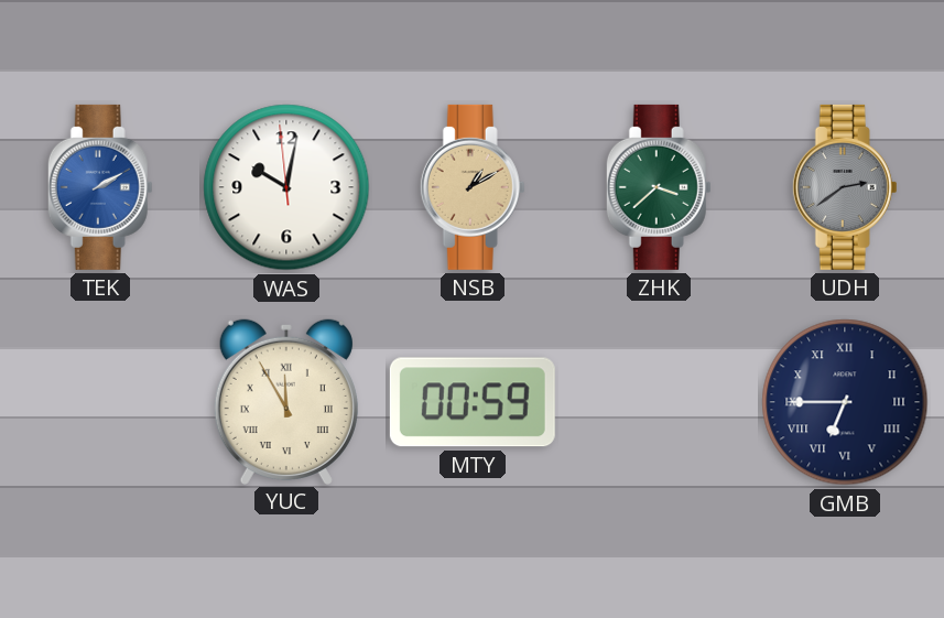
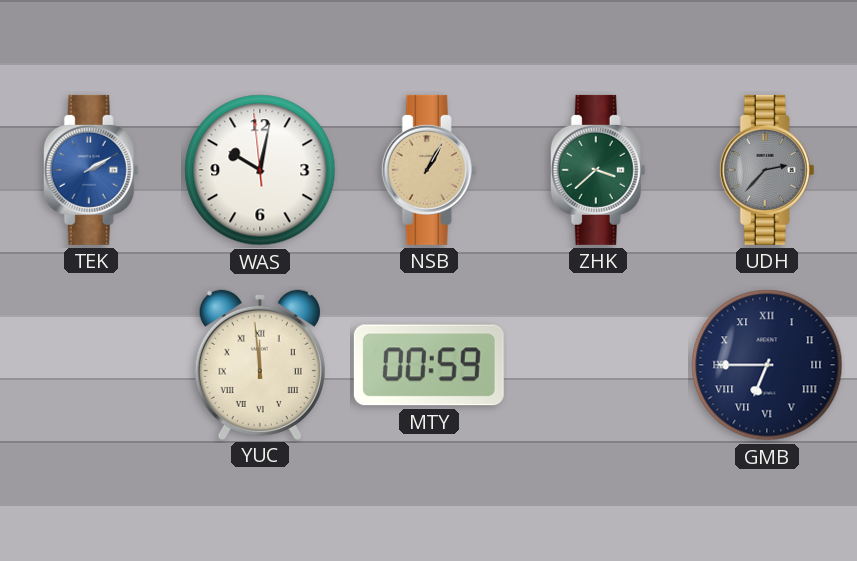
NSB: 1:10 -> 1:05 (429, 170)
UDH: 2:39 -> 2:37 (767, 170)
YUC: 11:55 -> 11:59 (260, 364)
